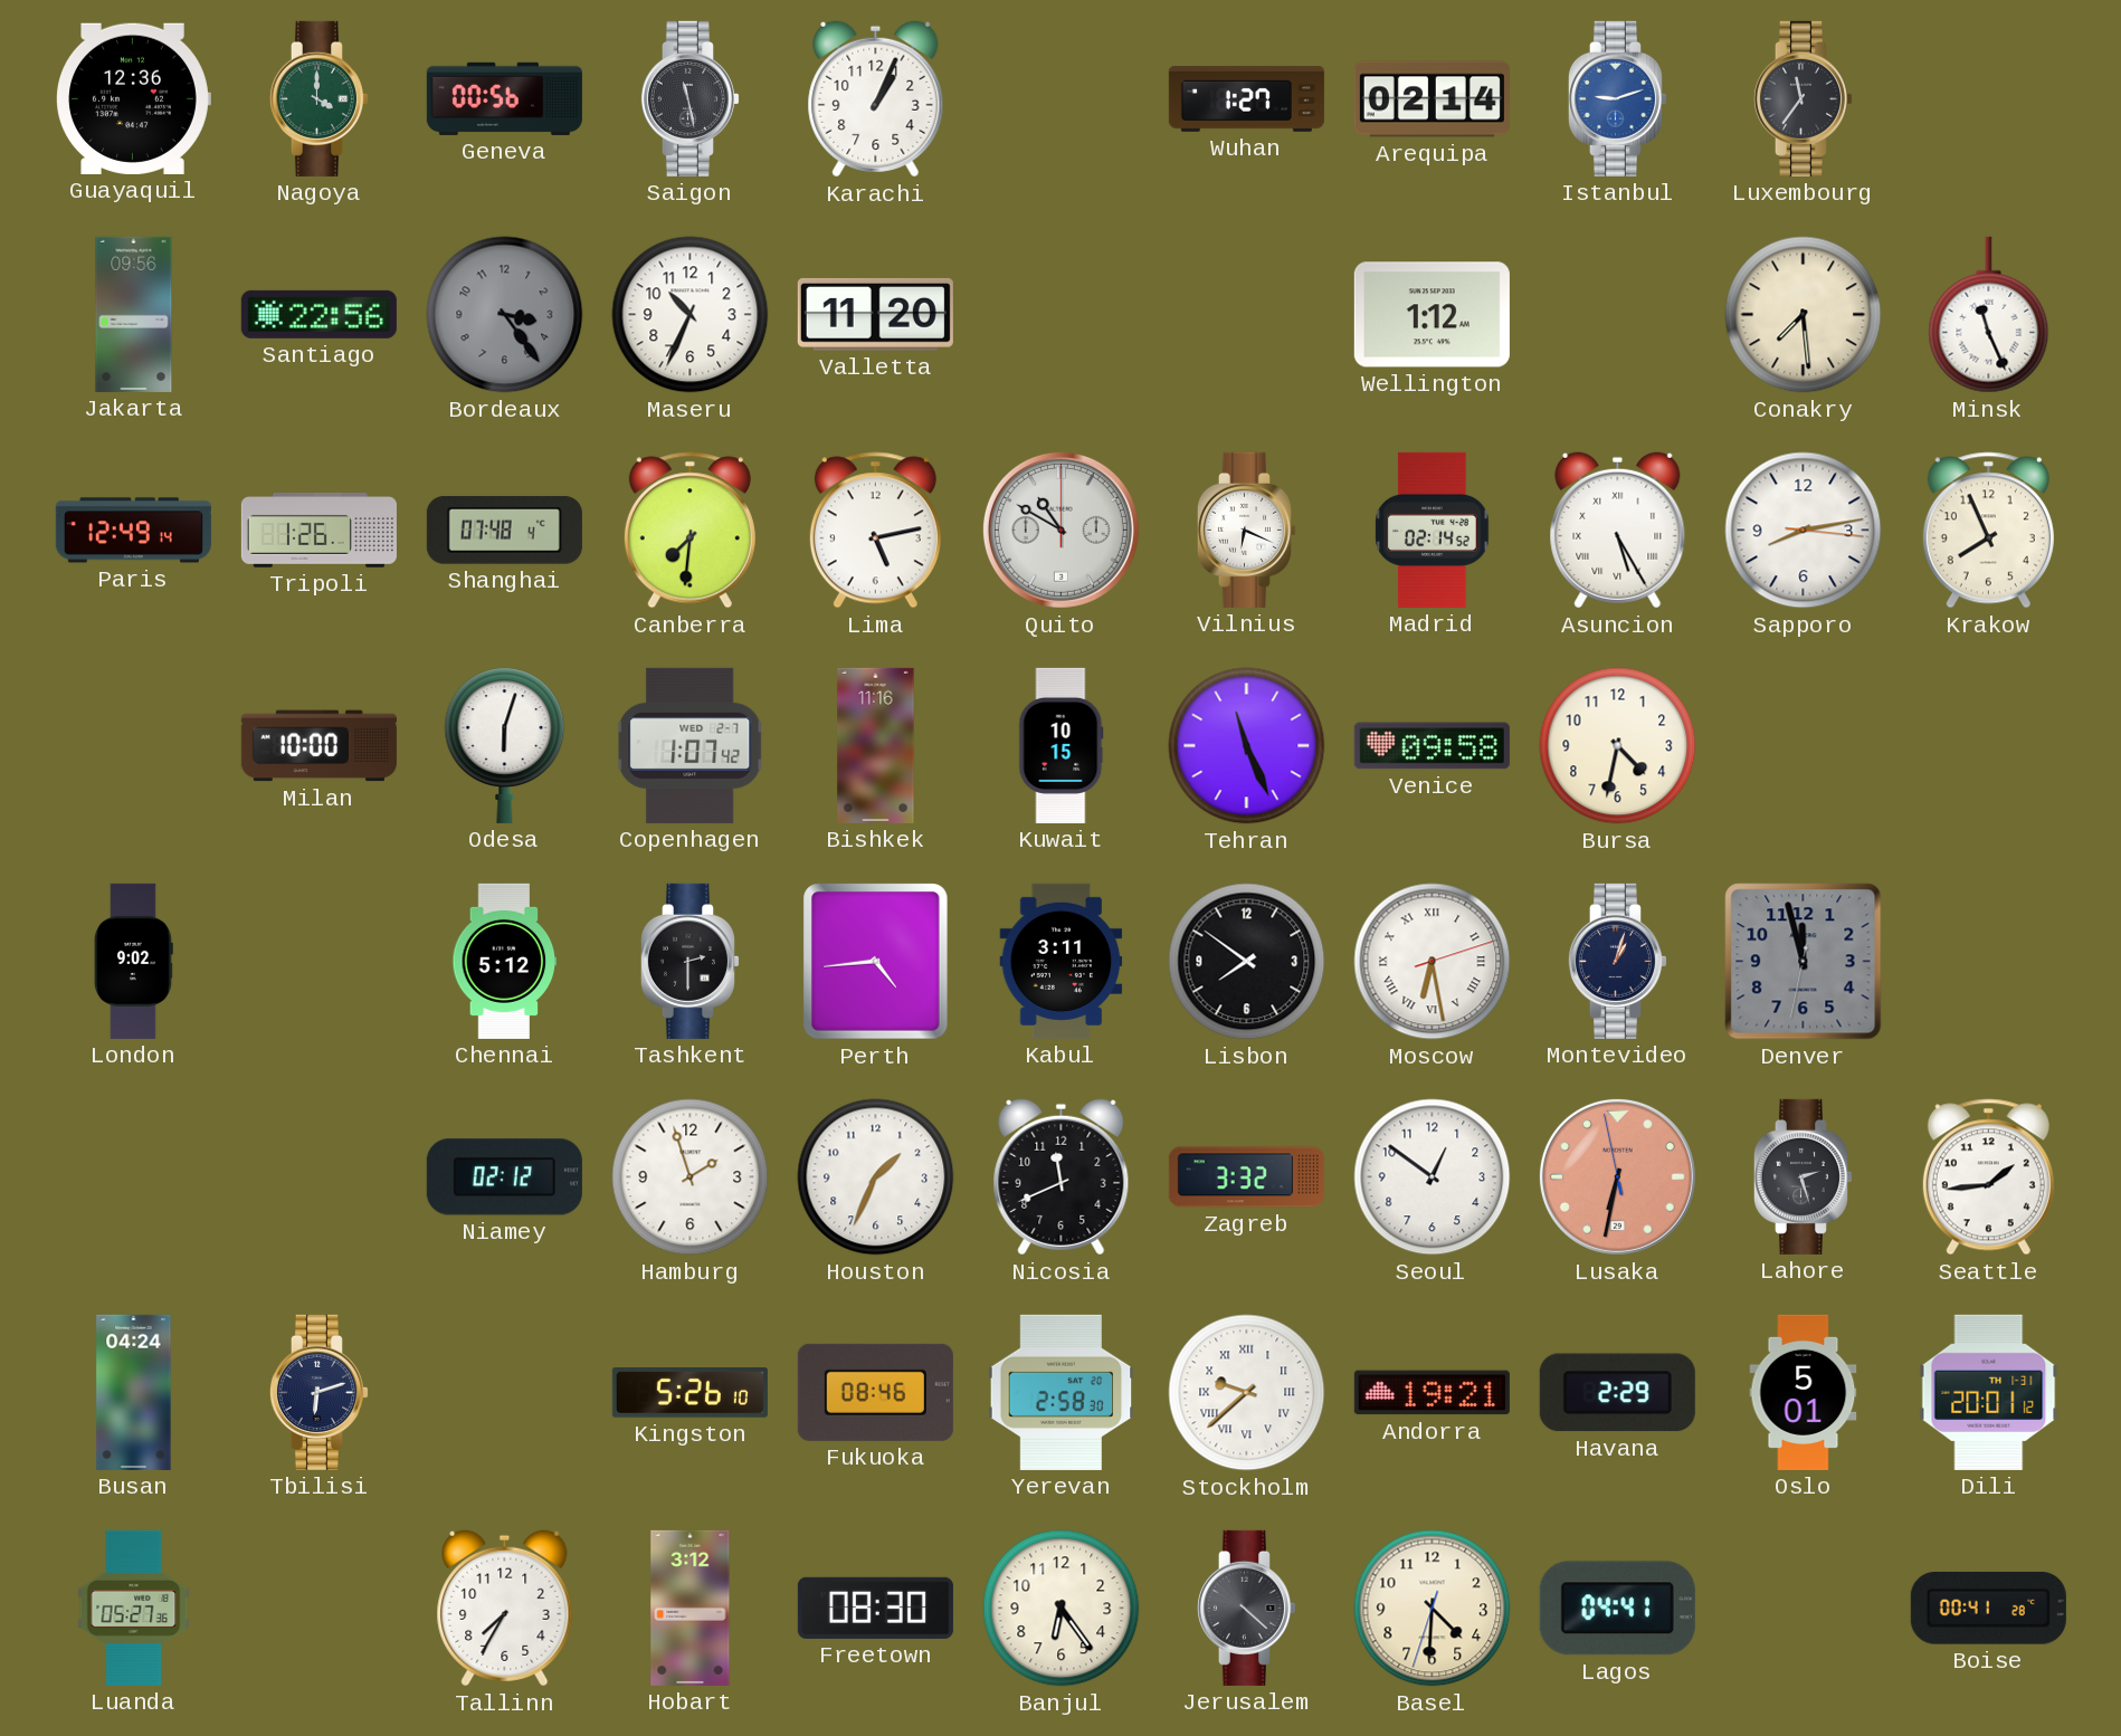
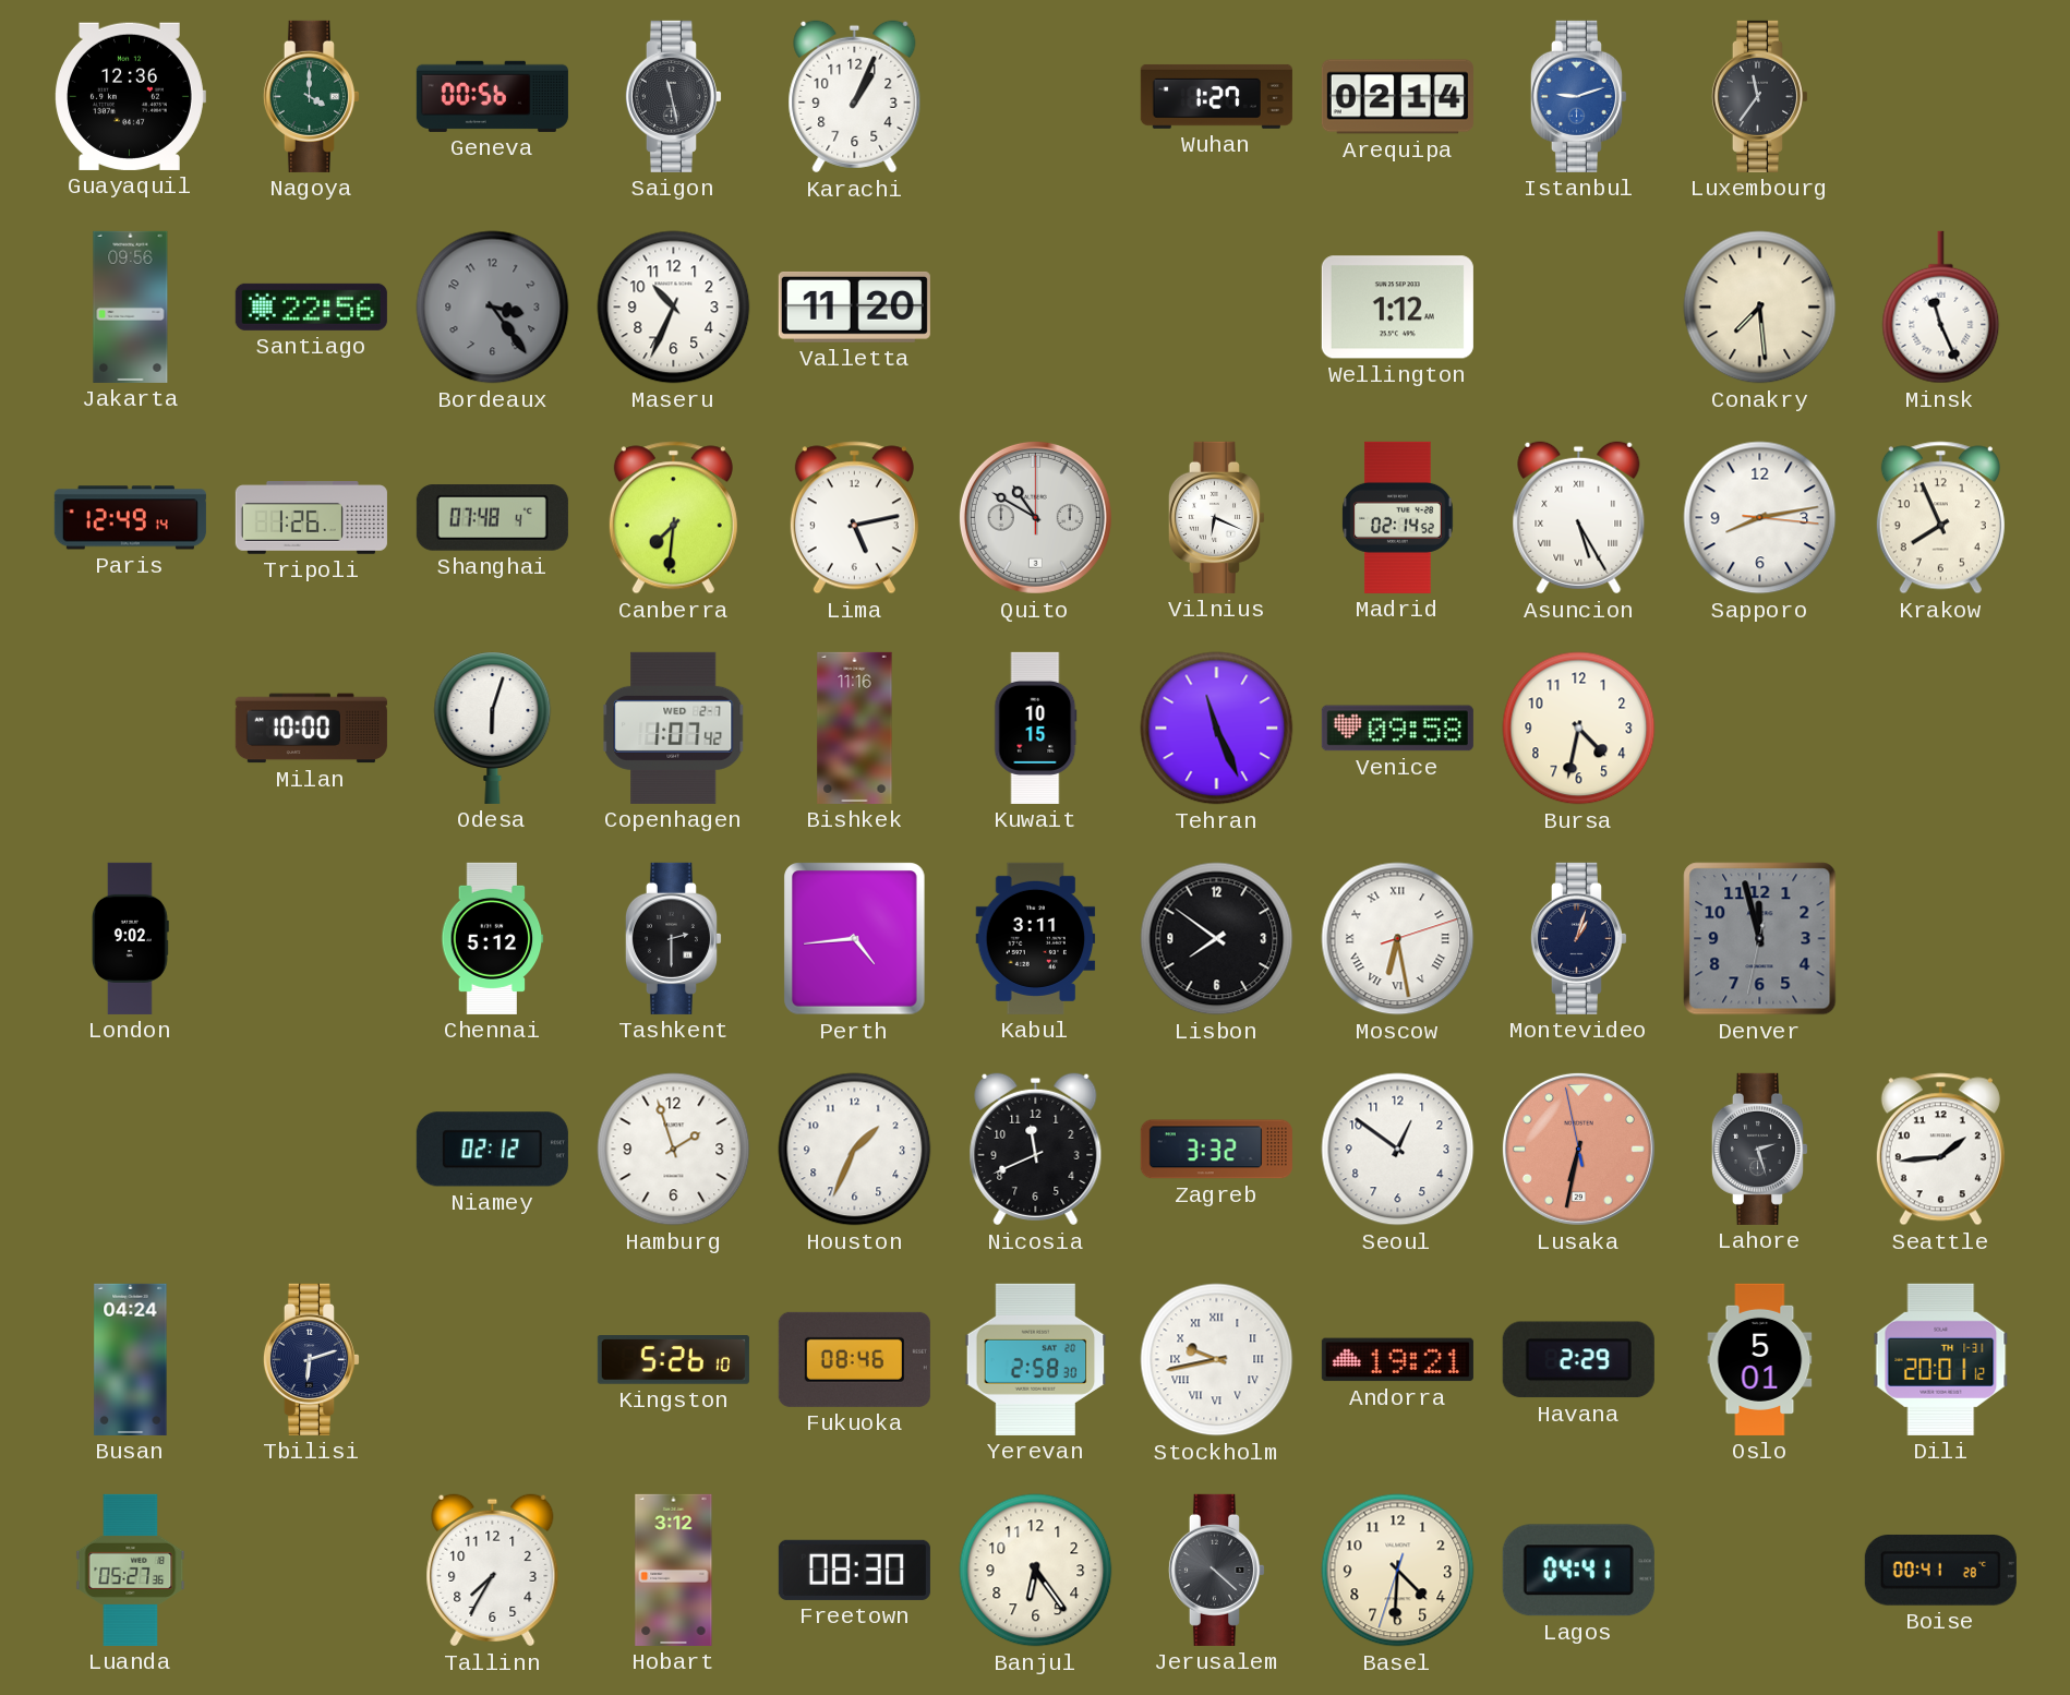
Stockholm: 9:38 -> 9:43 (1217, 1360)
